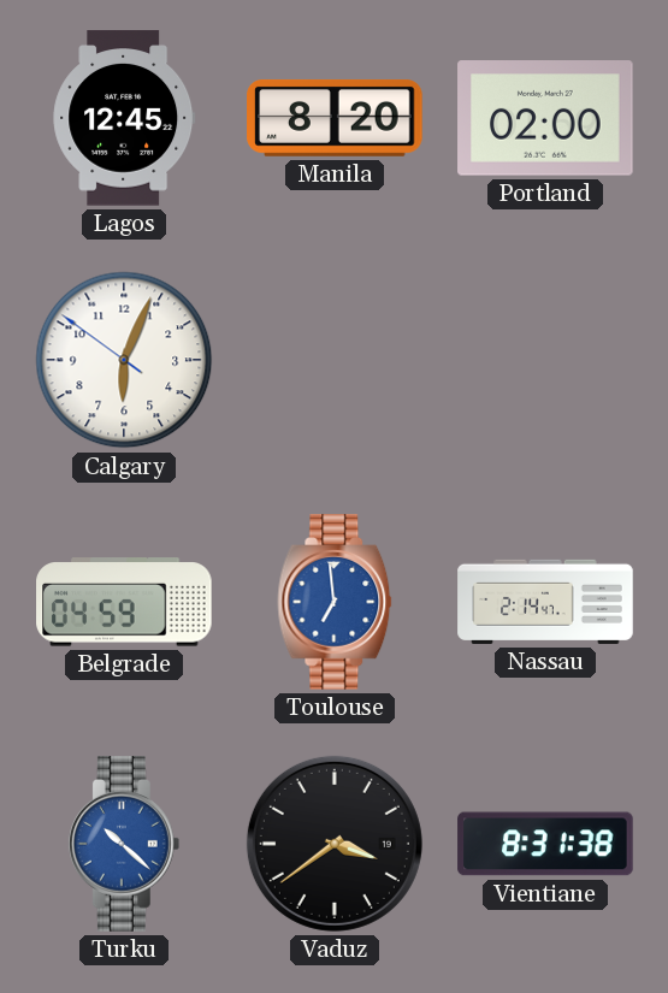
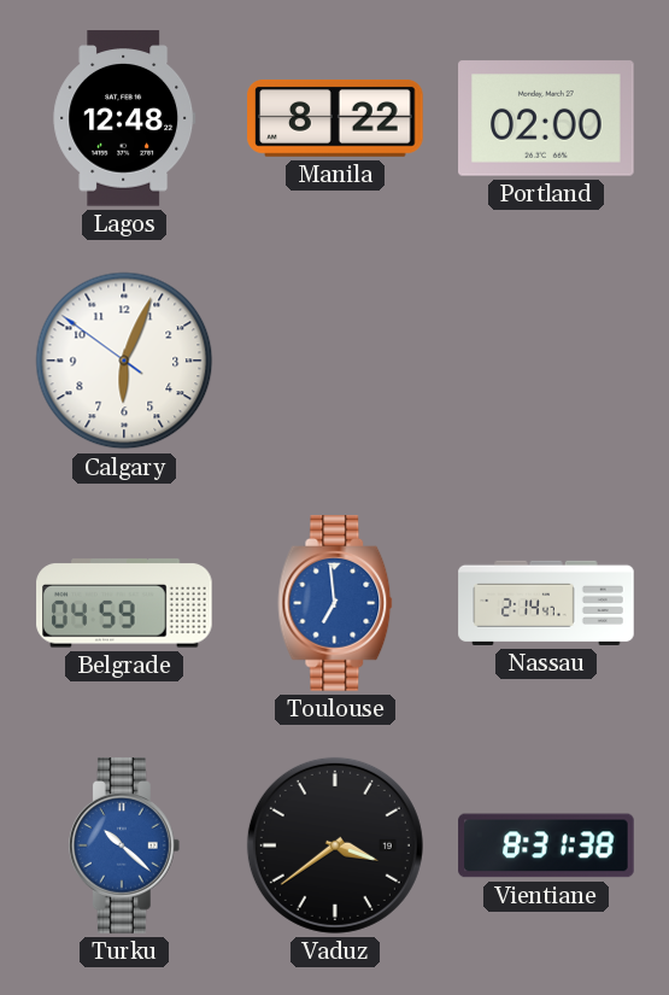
Lagos: 12:45 -> 12:48 (124, 118)
Manila: 8:20 -> 8:22 (335, 118)
